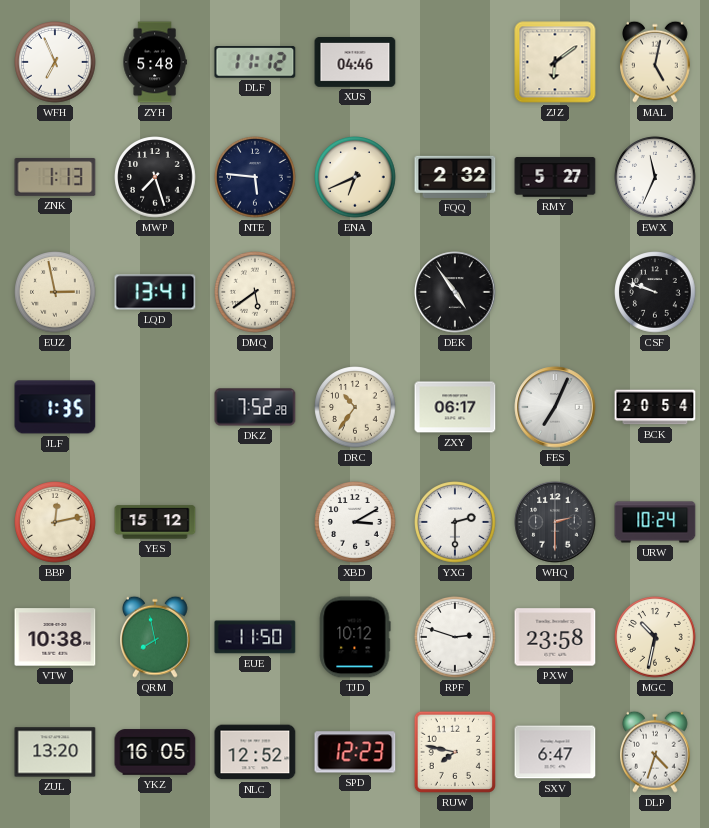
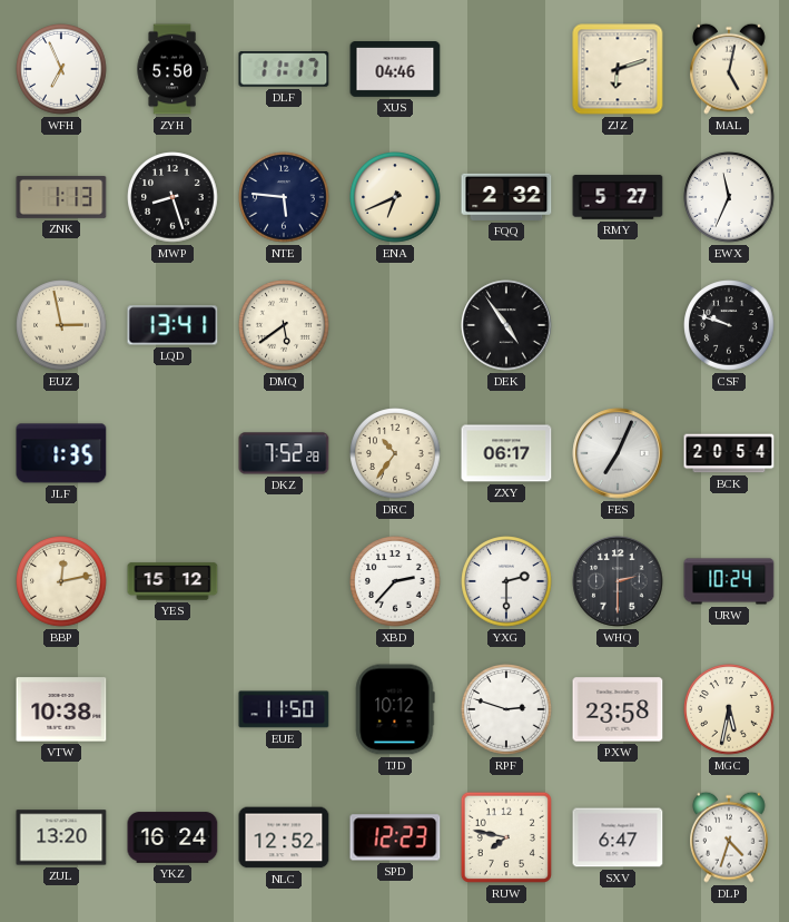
ZYH: 5:48 -> 5:50 (172, 69)
DLF: 11:12 -> 11:17 (284, 69)
ZJZ: 6:09 -> 6:12 (618, 69)
MWP: 7:27 -> 8:27 (172, 197)
XBD: 3:10 -> 2:37 (395, 581)
QRM: 7:58 -> none (156, 637)
MGC: 10:32 -> 5:32 (729, 709)
YKZ: 16:05 -> 16:24 (172, 837)
